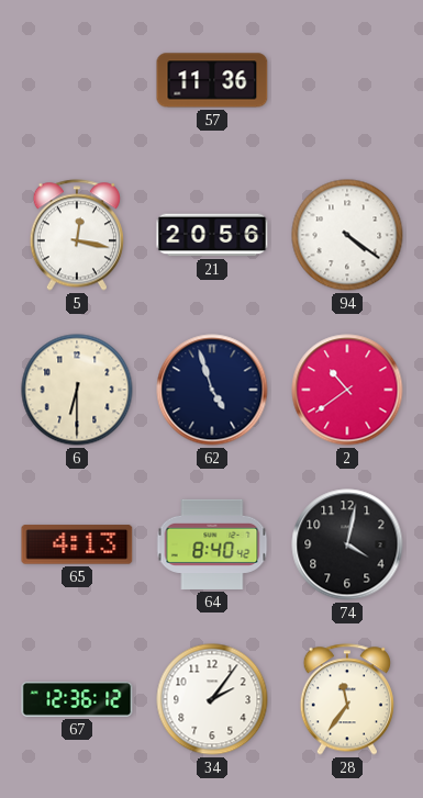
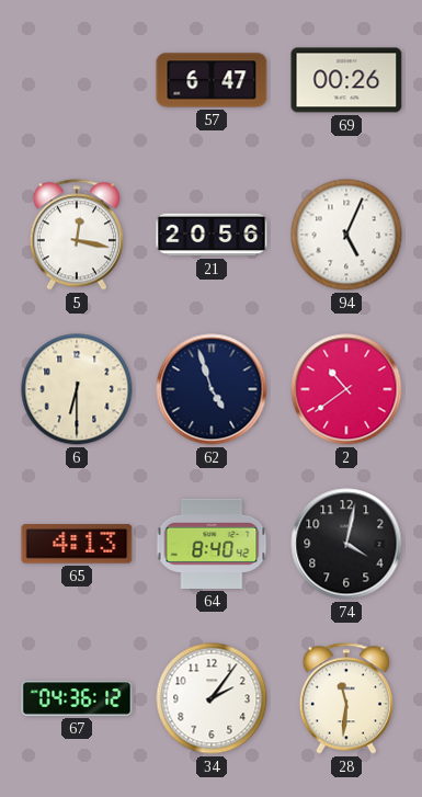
57: 11:36 -> 6:47 (212, 80)
69: none -> 00:26 (346, 80)
94: 4:21 -> 5:04 (346, 235)
67: 12:36 -> 04:36 (77, 699)
28: 11:36 -> 11:31 (346, 698)
